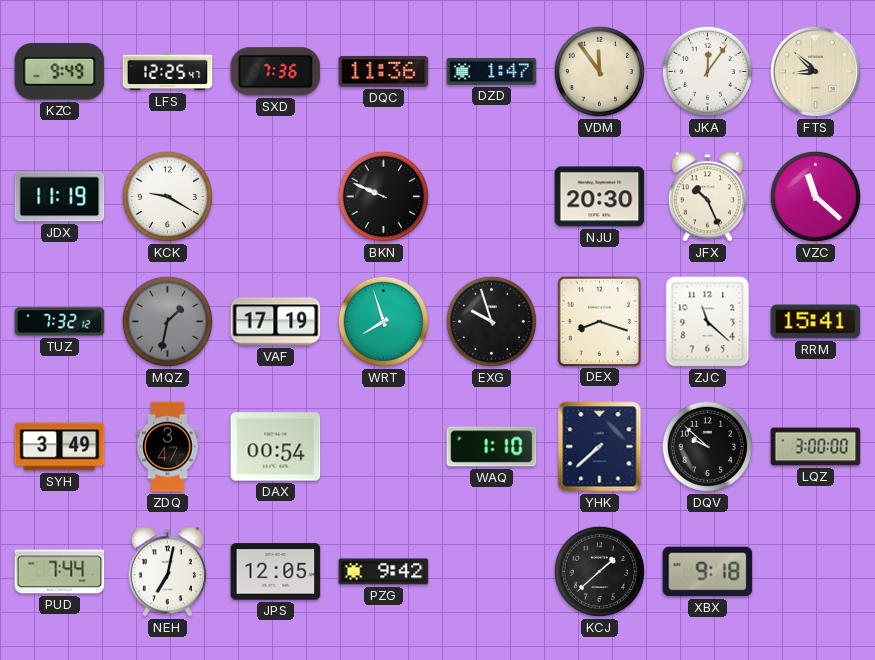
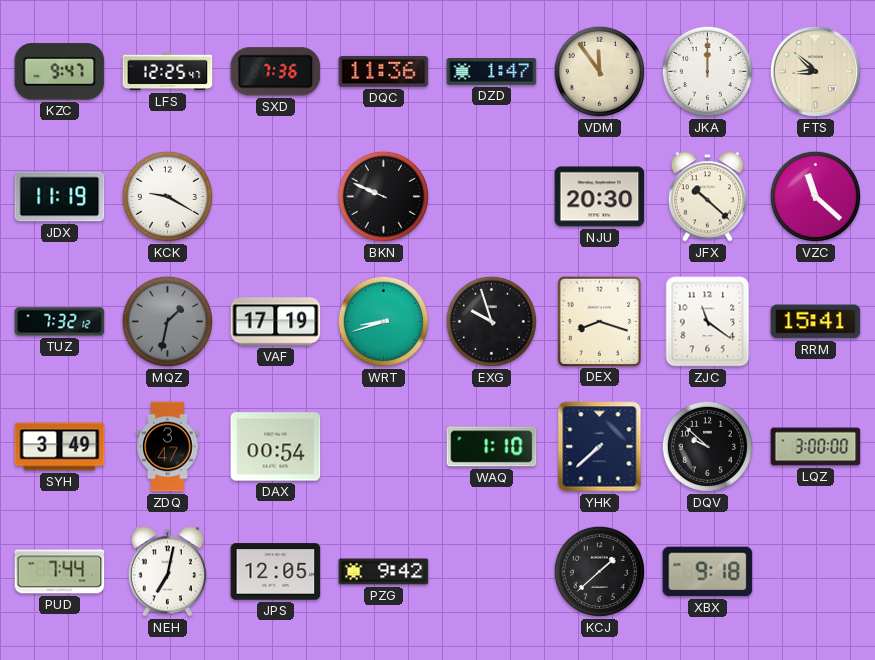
KZC: 9:49 -> 9:47 (60, 72)
JKA: 12:06 -> 12:00 (707, 71)
JFX: 10:26 -> 10:22 (707, 197)
WRT: 7:57 -> 8:42 (383, 321)
ZJC: 11:22 -> 11:21 (708, 322)
